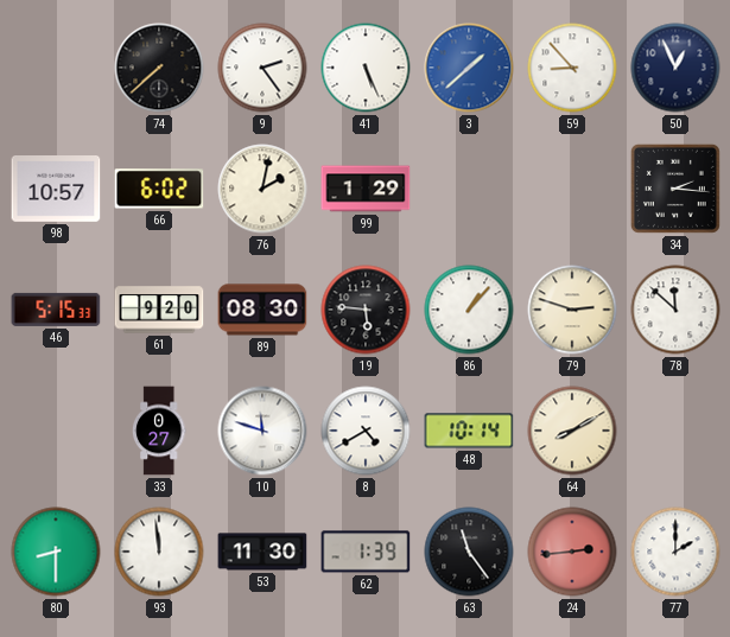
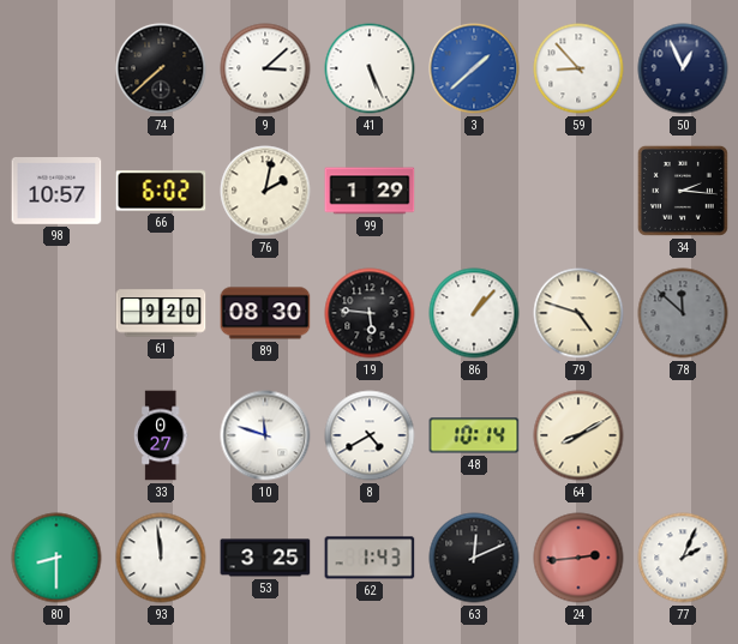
9: 2:24 -> 3:08 (265, 68)
46: 5:15 -> none (56, 310)
79: 2:48 -> 4:48 (578, 313)
78 dial: white -> grey (683, 313)
53: 11:30 -> 3:25 (265, 558)
62: 1:39 -> 1:43 (370, 558)
63: 11:24 -> 12:11 (474, 558)
77: 2:00 -> 2:04 (683, 558)
